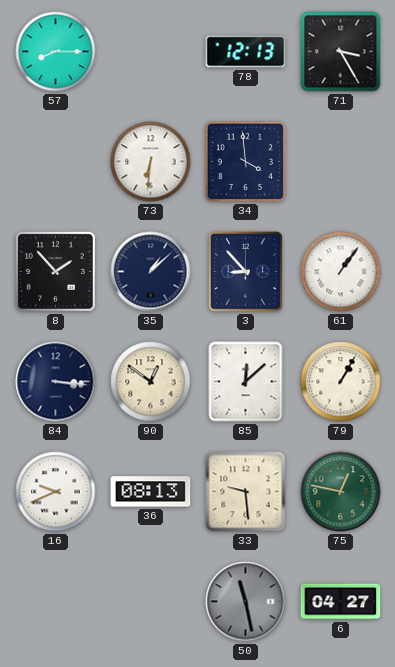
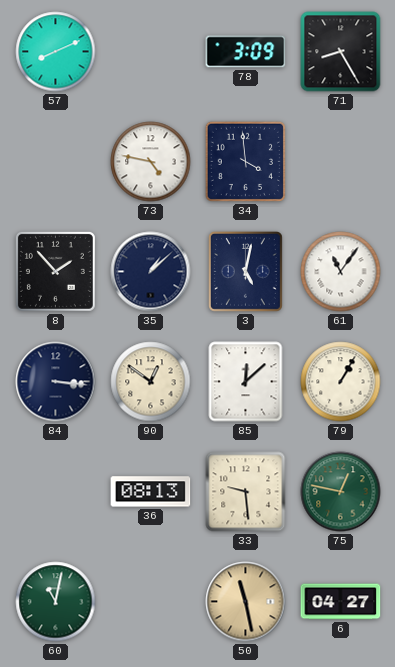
57: 8:15 -> 8:11 (56, 52)
78: 12:13 -> 3:09 (246, 52)
71: 3:25 -> 8:25 (341, 52)
73: 6:31 -> 4:47 (151, 162)
3: 8:53 -> 5:02 (245, 271)
61: 1:06 -> 11:06 (341, 272)
16: 9:41 -> none (56, 492)
60: none -> 11:02 (56, 602)
50 dial: grey -> champagne (246, 602)
